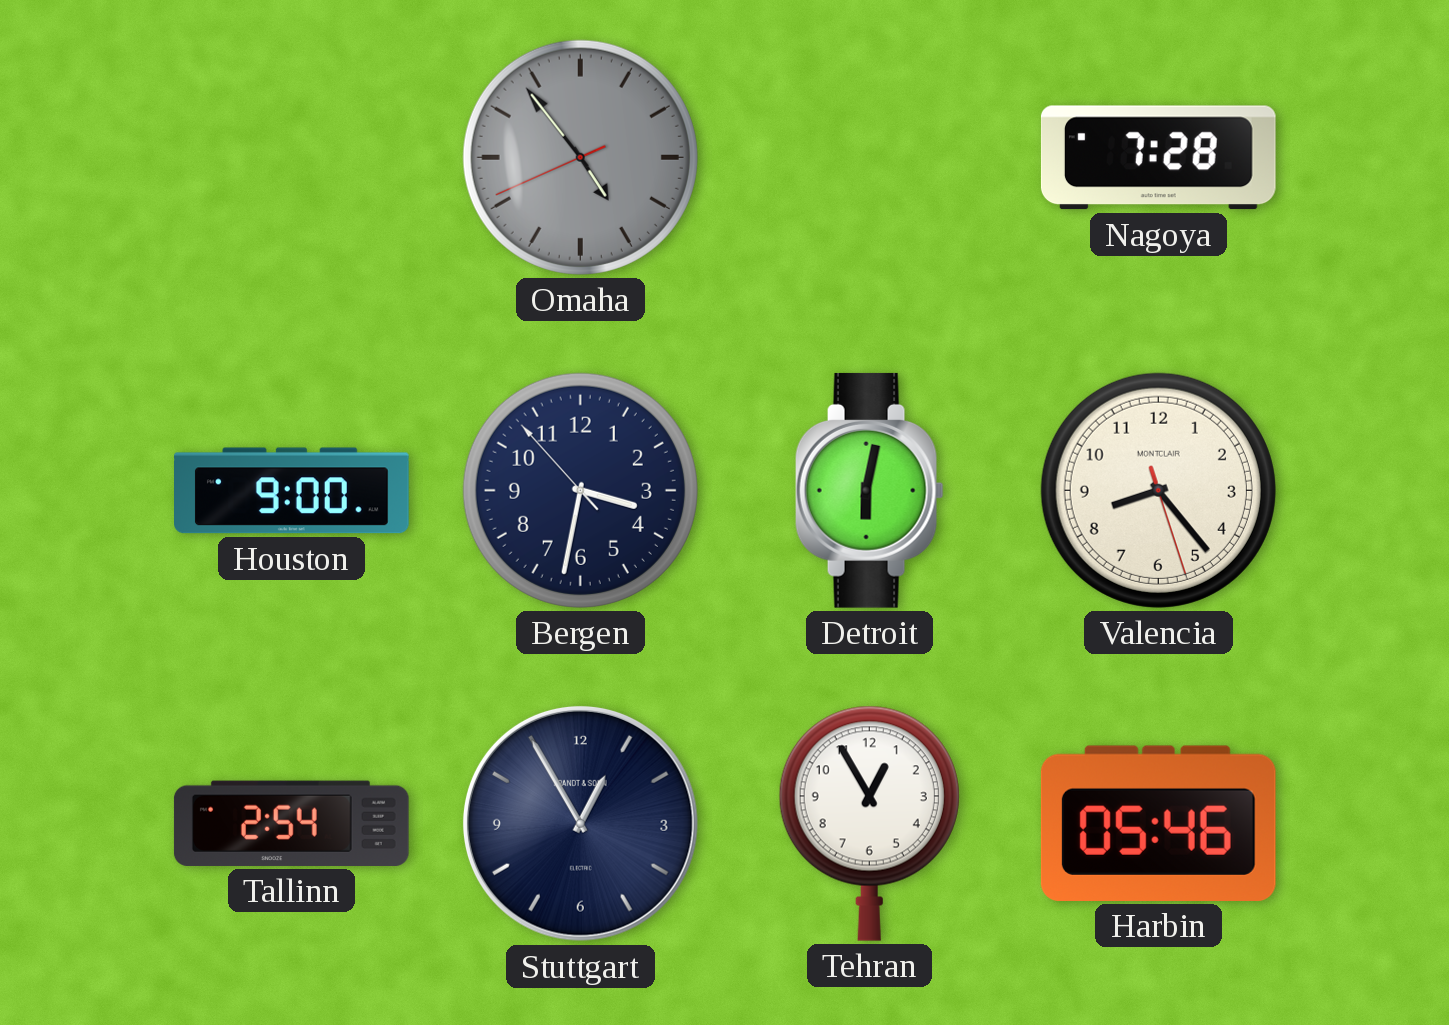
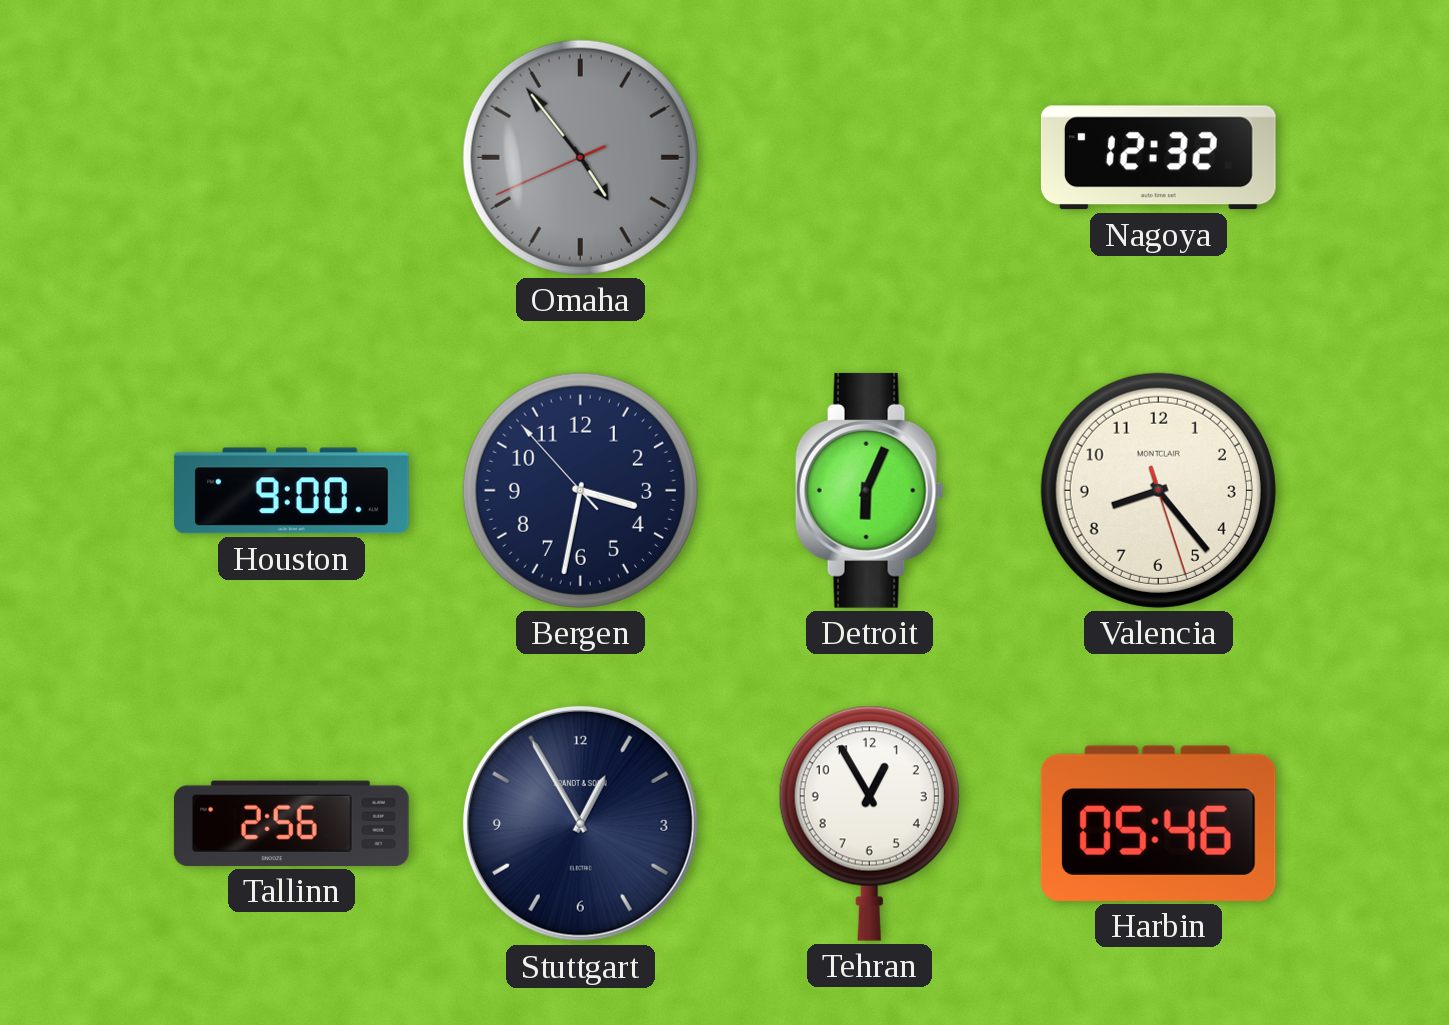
Nagoya: 7:28 -> 12:32 (1158, 158)
Detroit: 6:02 -> 6:04 (869, 490)
Tallinn: 2:54 -> 2:56 (291, 823)
